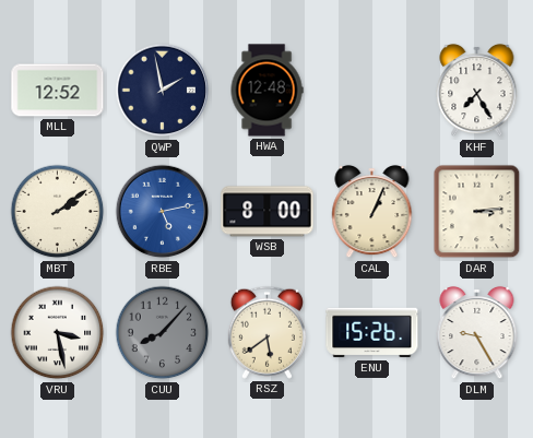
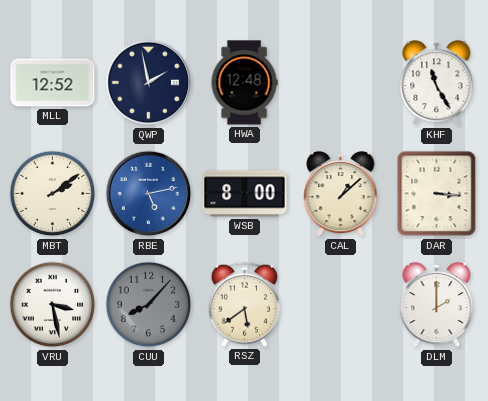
KHF: 7:25 -> 11:25 (437, 83)
CAL: 1:04 -> 1:08 (341, 194)
DAR: 3:14 -> 3:16 (437, 194)
ENU: 15:26 -> none (372, 333)
DLM: 9:25 -> 2:00 (437, 305)
